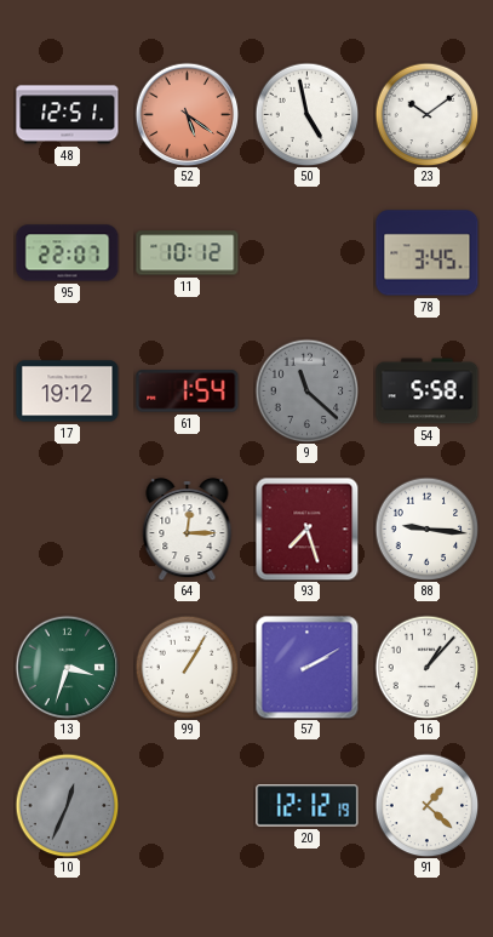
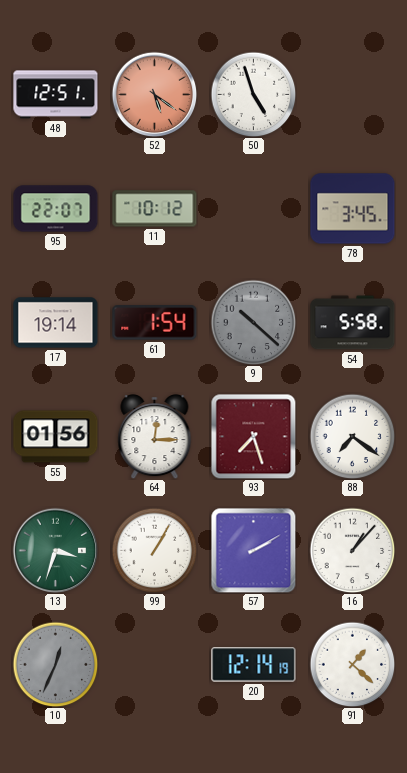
50: 4:58 -> 4:57 (253, 94)
23: 10:09 -> none (426, 114)
17: 19:12 -> 19:14 (56, 323)
9: 11:22 -> 10:22 (253, 322)
55: none -> 01:56 (56, 437)
88: 9:16 -> 7:21 (352, 436)
20: 12:12 -> 12:14 (254, 665)
